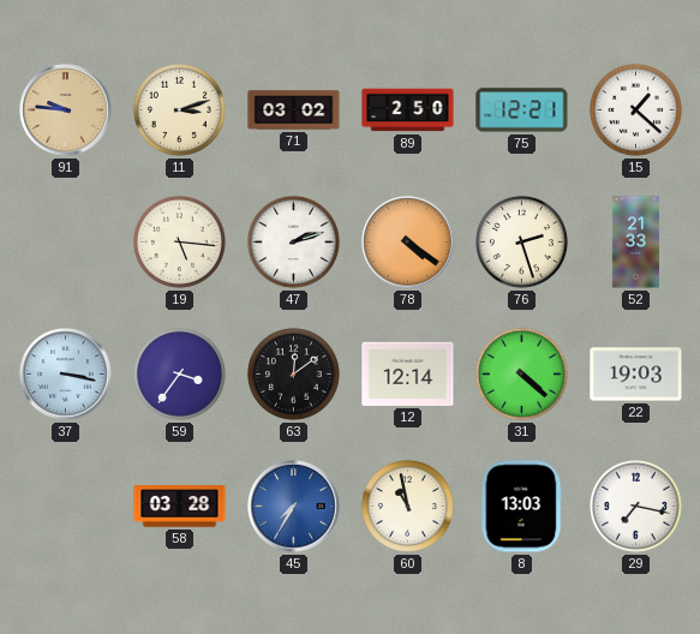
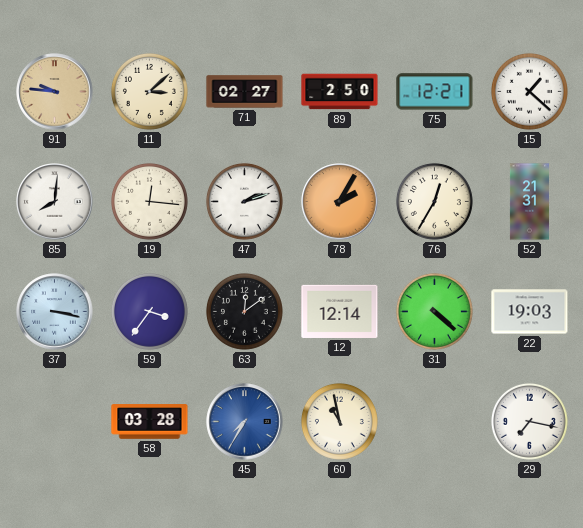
11: 3:12 -> 3:08 (149, 91)
71: 03:02 -> 02:27 (245, 92)
85: none -> 8:01 (55, 202)
19: 5:16 -> 12:16 (149, 201)
78: 4:21 -> 2:05 (340, 202)
76: 2:27 -> 12:35 (434, 201)
52: 21:33 -> 21:31 (529, 202)
8: 13:03 -> none (522, 507)
